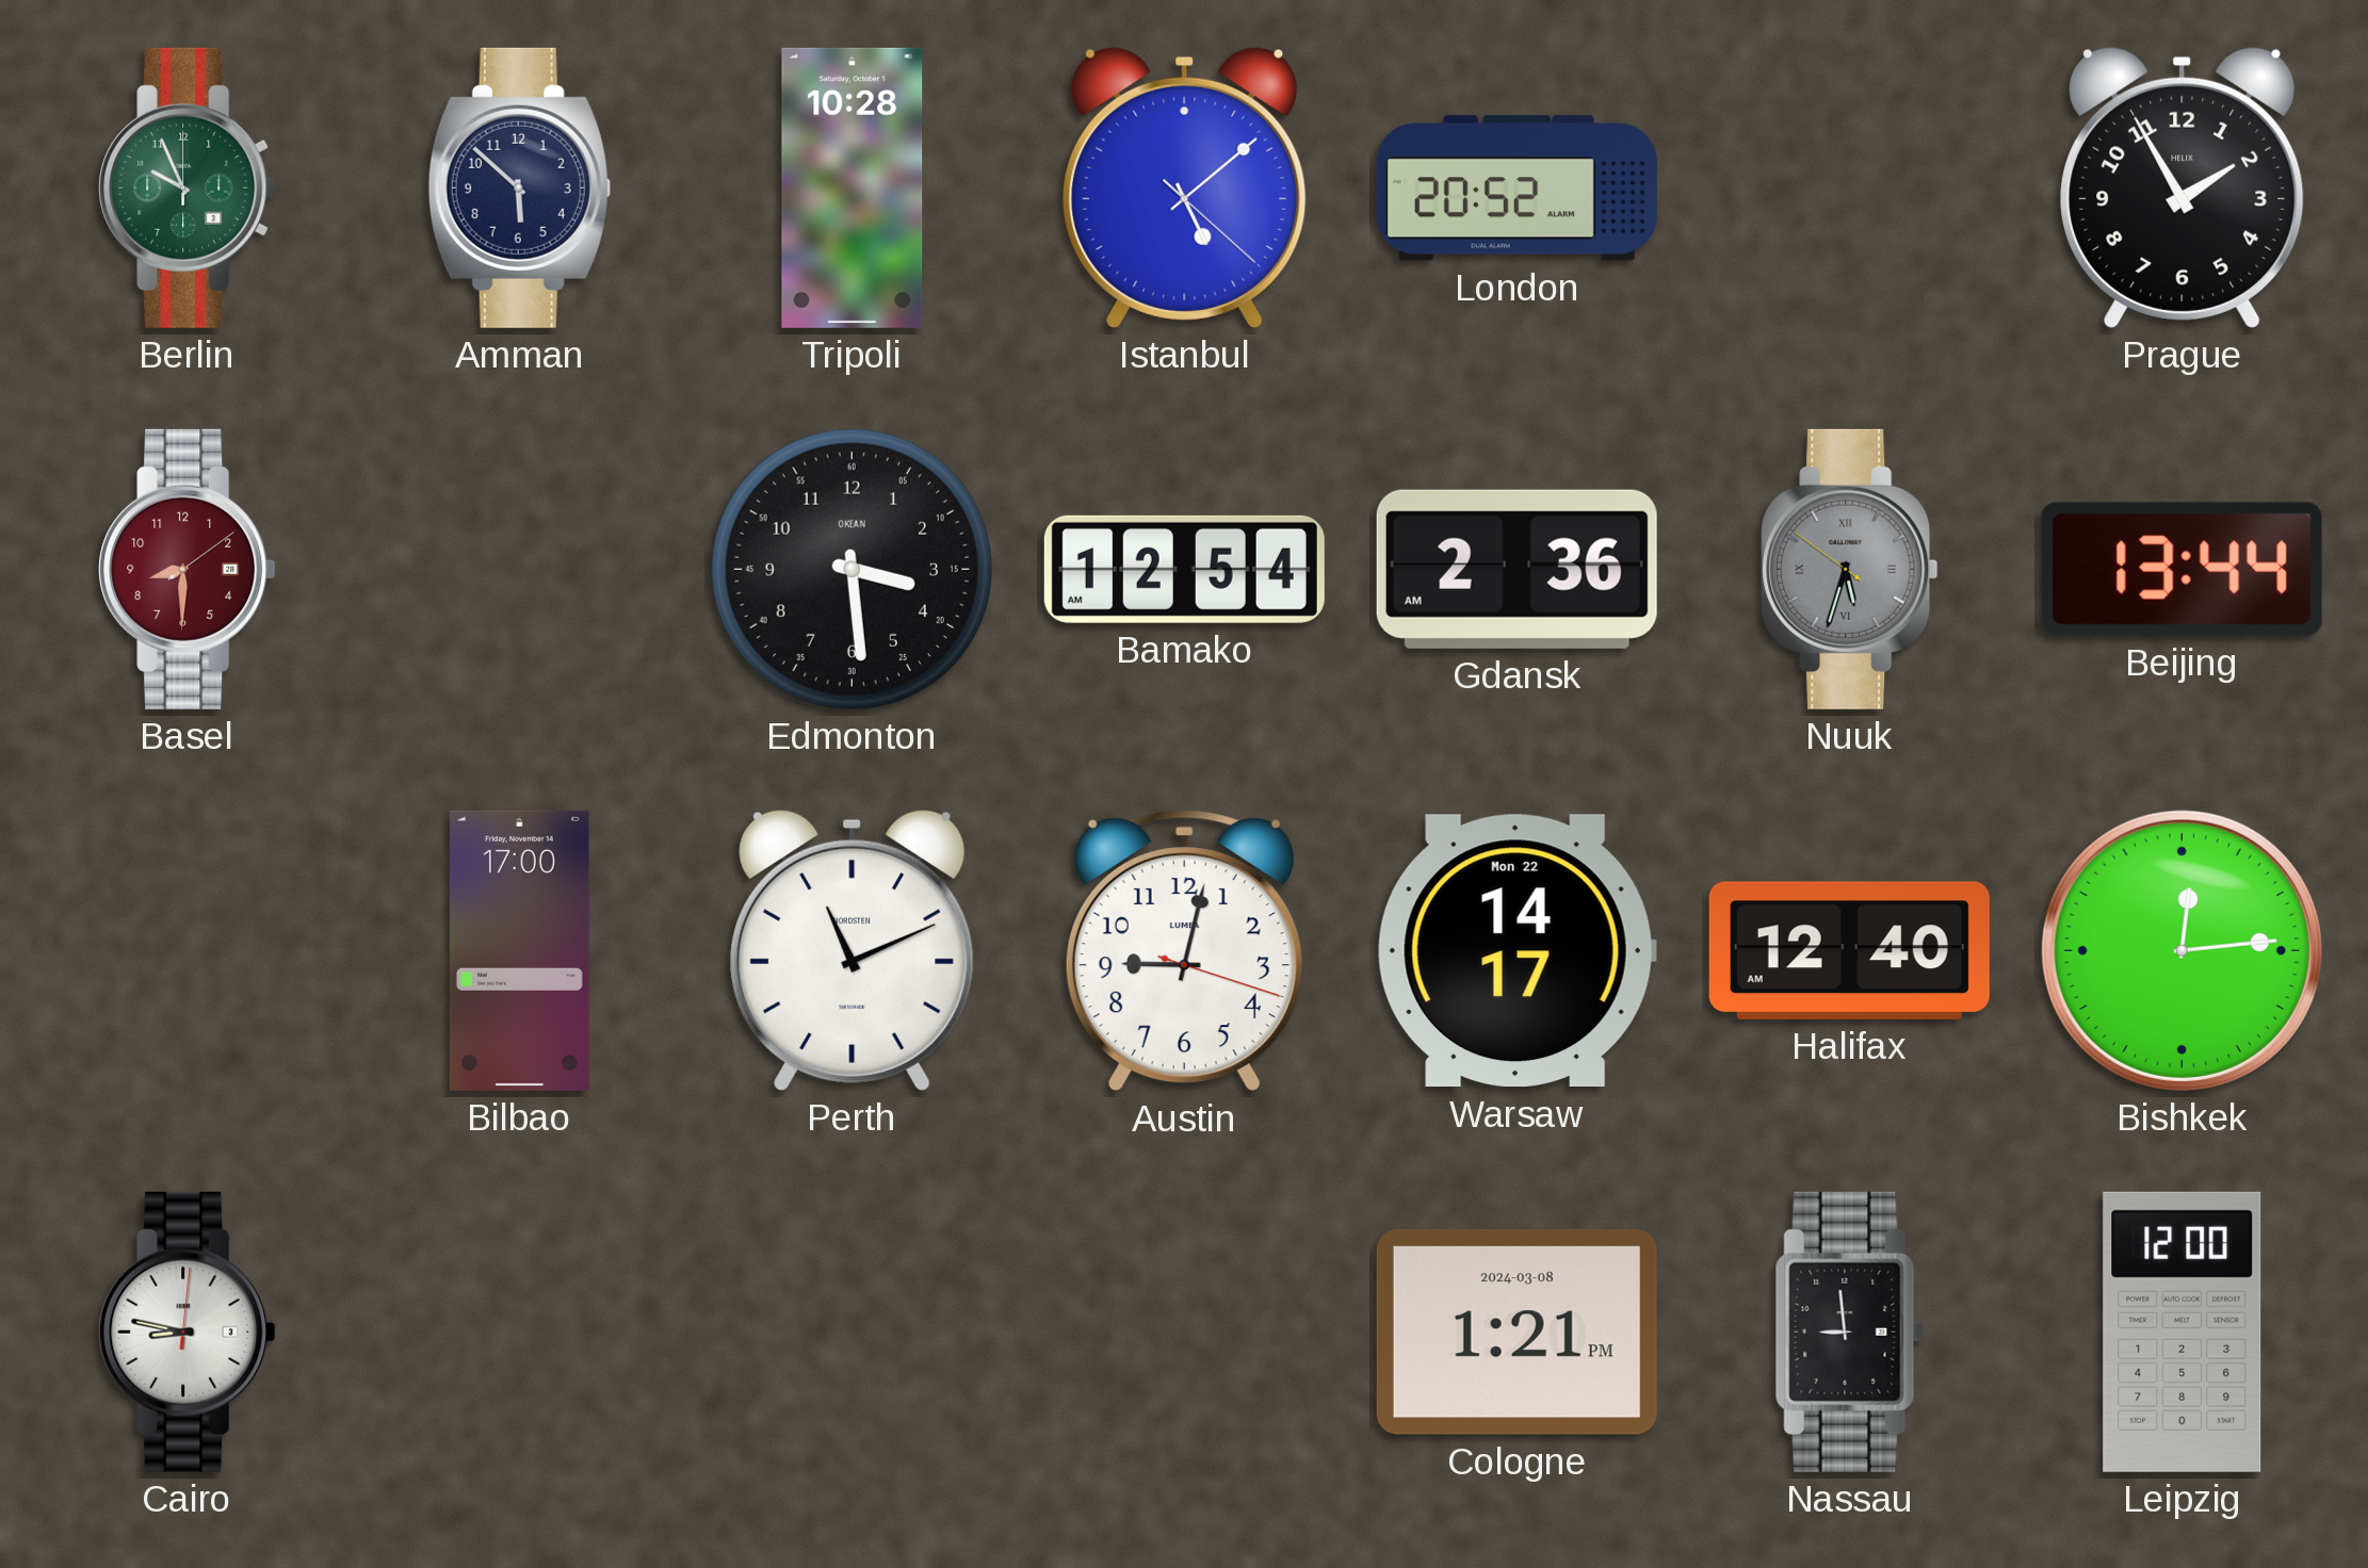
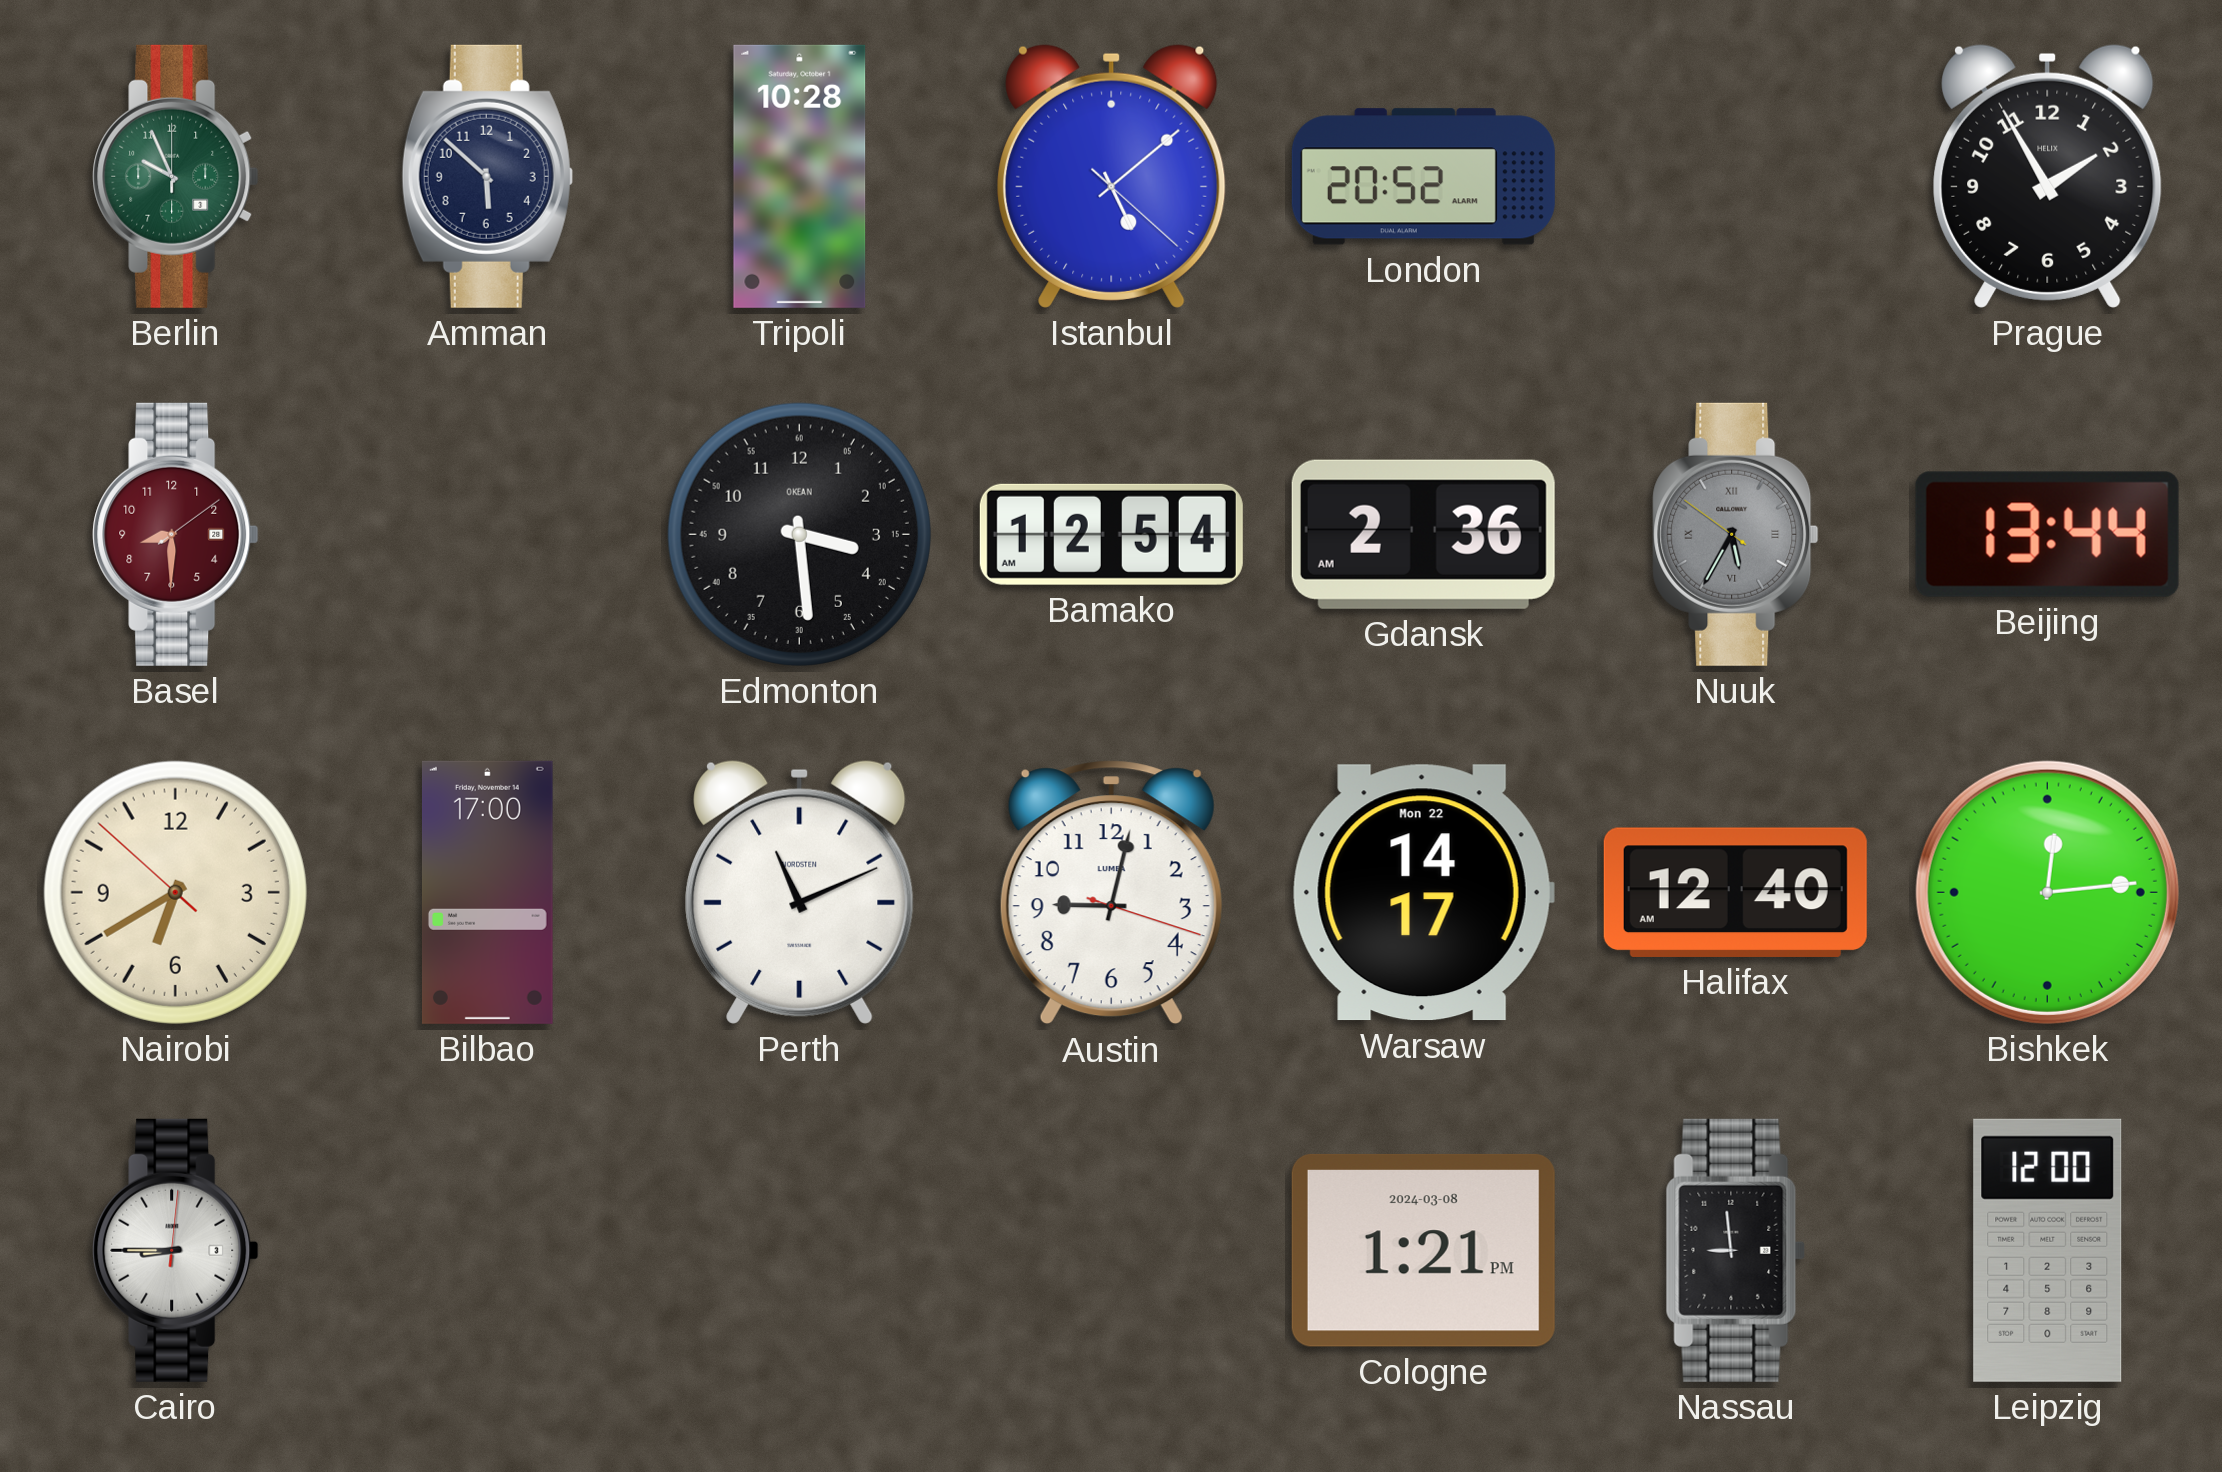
Nuuk: 5:32 -> 5:34 (1736, 534)
Nairobi: none -> 6:39 (175, 892)
Cairo: 8:47 -> 8:45 (176, 1250)
